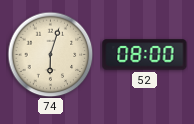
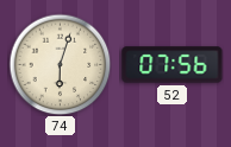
52: 08:00 -> 07:56 (173, 65)
